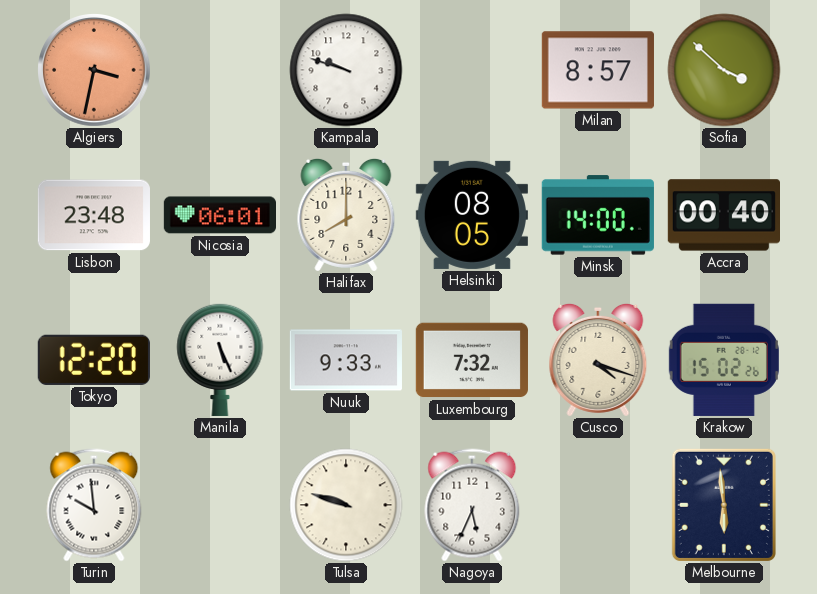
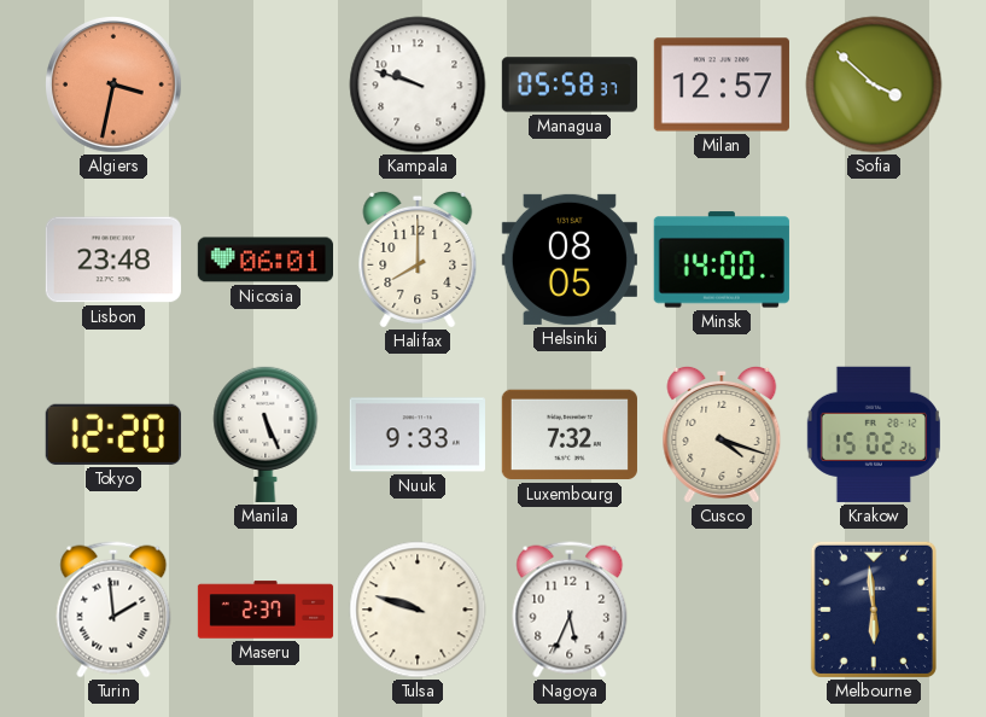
Managua: none -> 05:58 (568, 84)
Milan: 8:57 -> 12:57 (722, 84)
Accra: 00:40 -> none (723, 215)
Turin: 9:59 -> 1:59 (113, 610)
Maseru: none -> 2:37 (266, 610)
